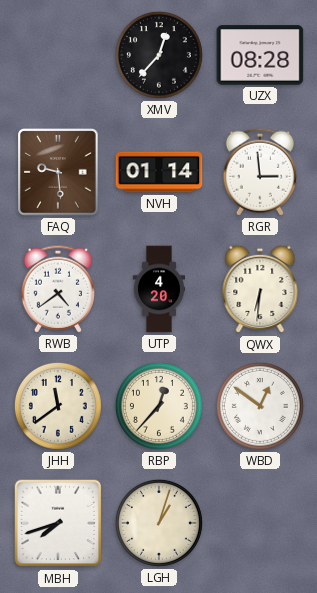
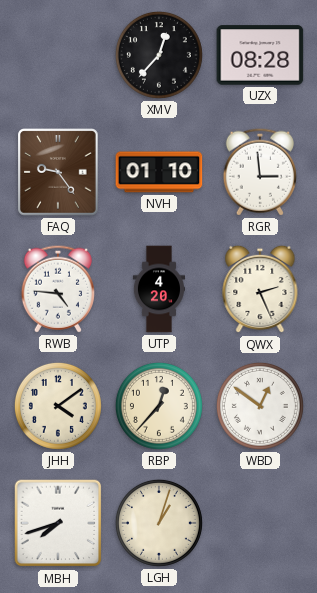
FAQ: 9:29 -> 9:24 (58, 172)
NVH: 01:14 -> 01:10 (159, 172)
RWB: 4:39 -> 4:46 (58, 289)
QWX: 6:31 -> 2:26 (260, 289)
JHH: 11:39 -> 4:09 (58, 406)
